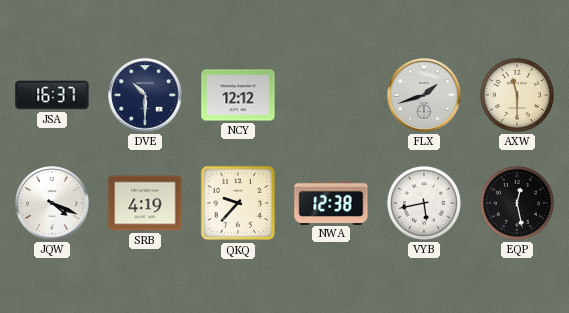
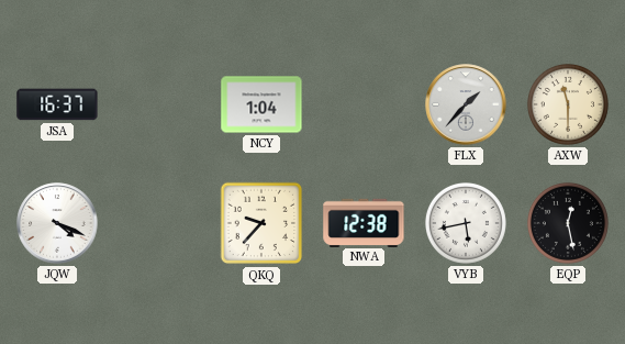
DVE: 10:30 -> none (145, 95)
NCY: 12:12 -> 1:04 (261, 104)
FLX: 1:42 -> 1:37 (466, 104)
SRB: 4:19 -> none (145, 203)
